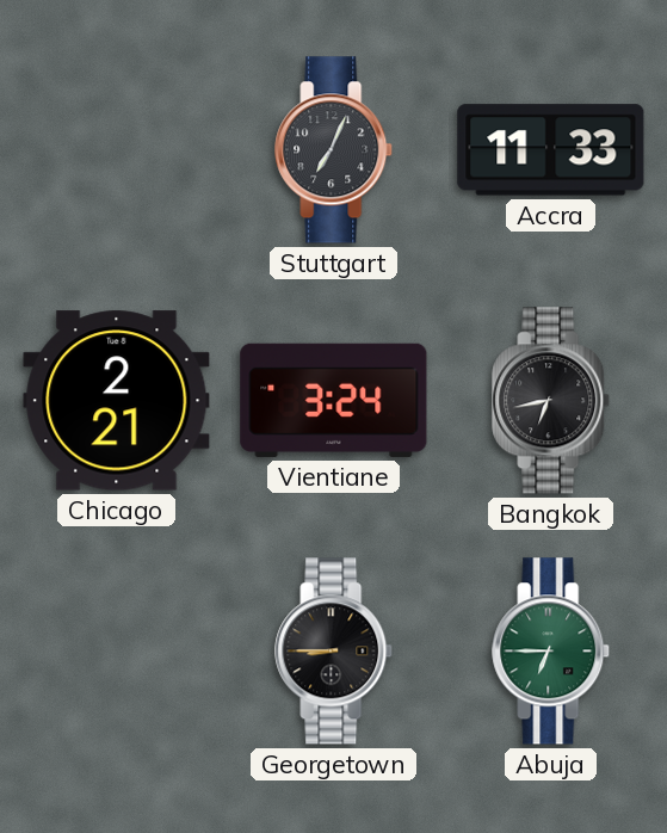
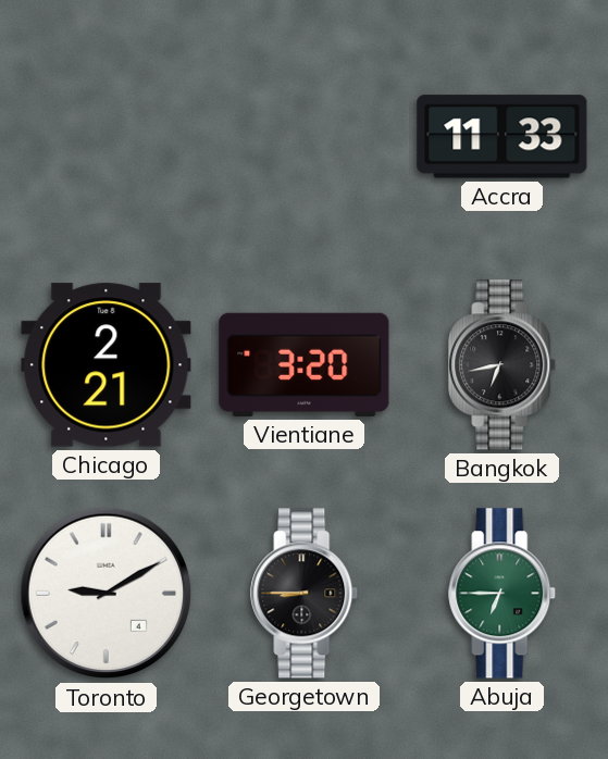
Stuttgart: 7:04 -> none (334, 150)
Vientiane: 3:24 -> 3:20 (305, 364)
Toronto: none -> 9:10 (107, 594)
